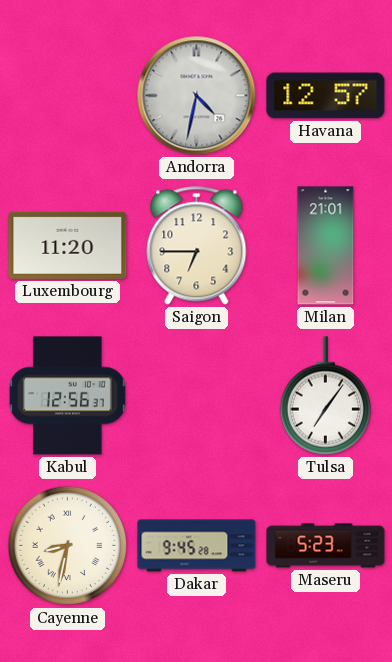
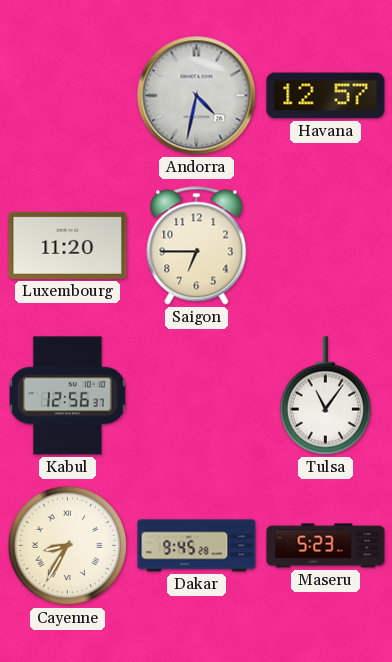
Milan: 21:01 -> none (326, 246)
Tulsa: 7:06 -> 11:06 (325, 396)
Cayenne: 8:32 -> 8:35 (68, 546)
